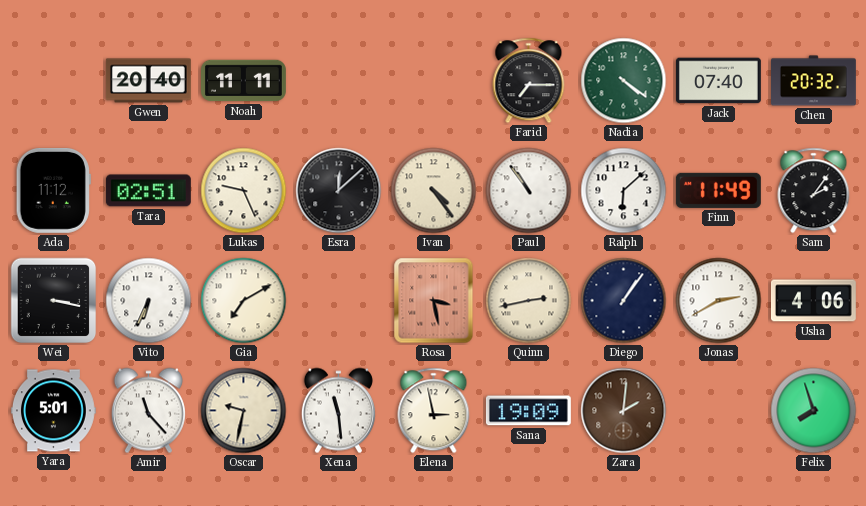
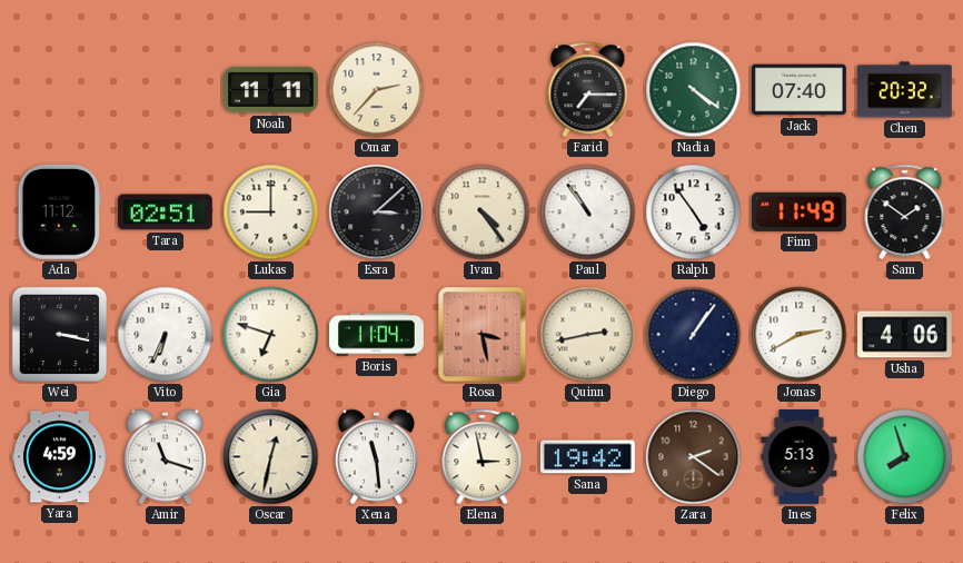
Gwen: 20:40 -> none (148, 81)
Omar: none -> 2:37 (377, 90)
Lukas: 9:26 -> 9:00 (271, 213)
Esra: 12:08 -> 3:08 (377, 213)
Ralph: 6:08 -> 4:54 (694, 213)
Sam: 2:06 -> 1:51 (905, 213)
Gia: 7:10 -> 6:48 (271, 335)
Boris: none -> 11:04 (377, 335)
Yara: 5:01 -> 4:59 (60, 457)
Amir: 11:23 -> 11:18 (165, 457)
Oscar: 9:32 -> 12:32 (271, 457)
Sana: 19:09 -> 19:42 (587, 457)
Zara: 2:01 -> 2:21 (694, 457)
Ines: none -> 5:13 (800, 457)
